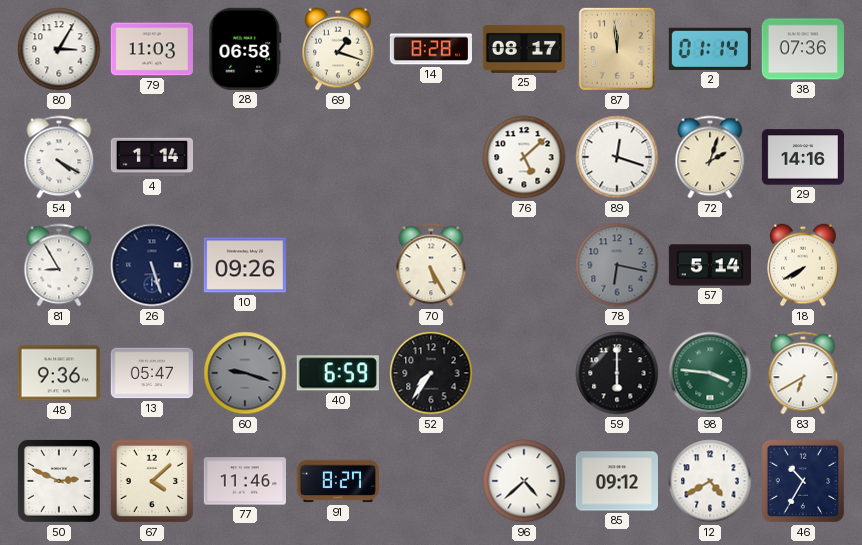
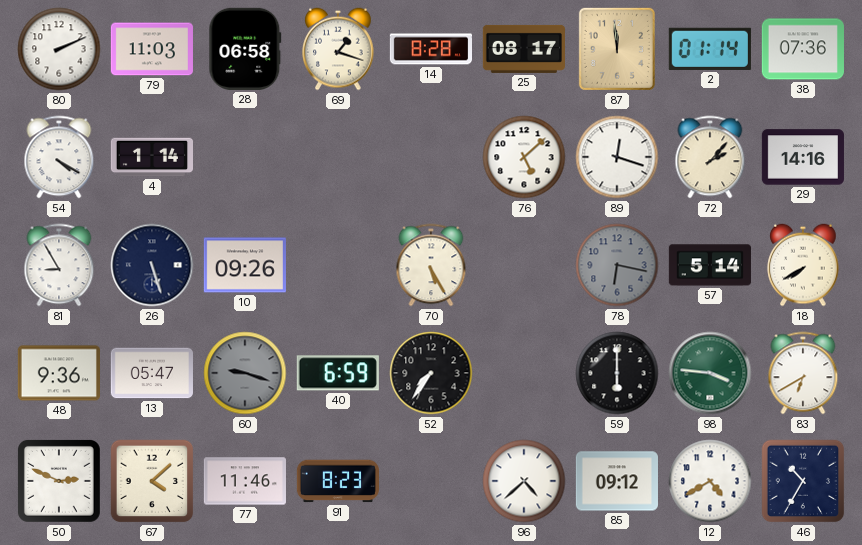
80: 3:05 -> 2:11 (59, 49)
72: 2:03 -> 2:07 (710, 157)
91: 8:27 -> 8:23 (338, 481)
